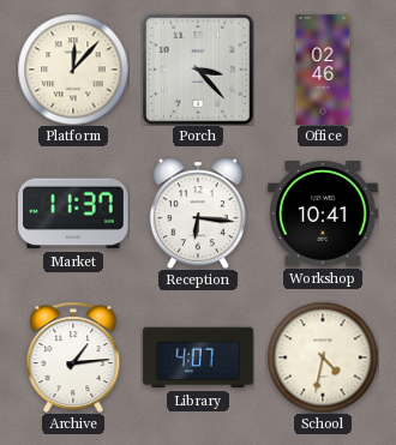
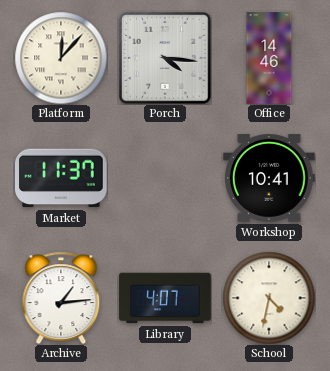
Porch: 3:23 -> 4:16 (165, 58)
Office: 02:46 -> 14:46 (269, 58)
Reception: 6:16 -> none (198, 214)
